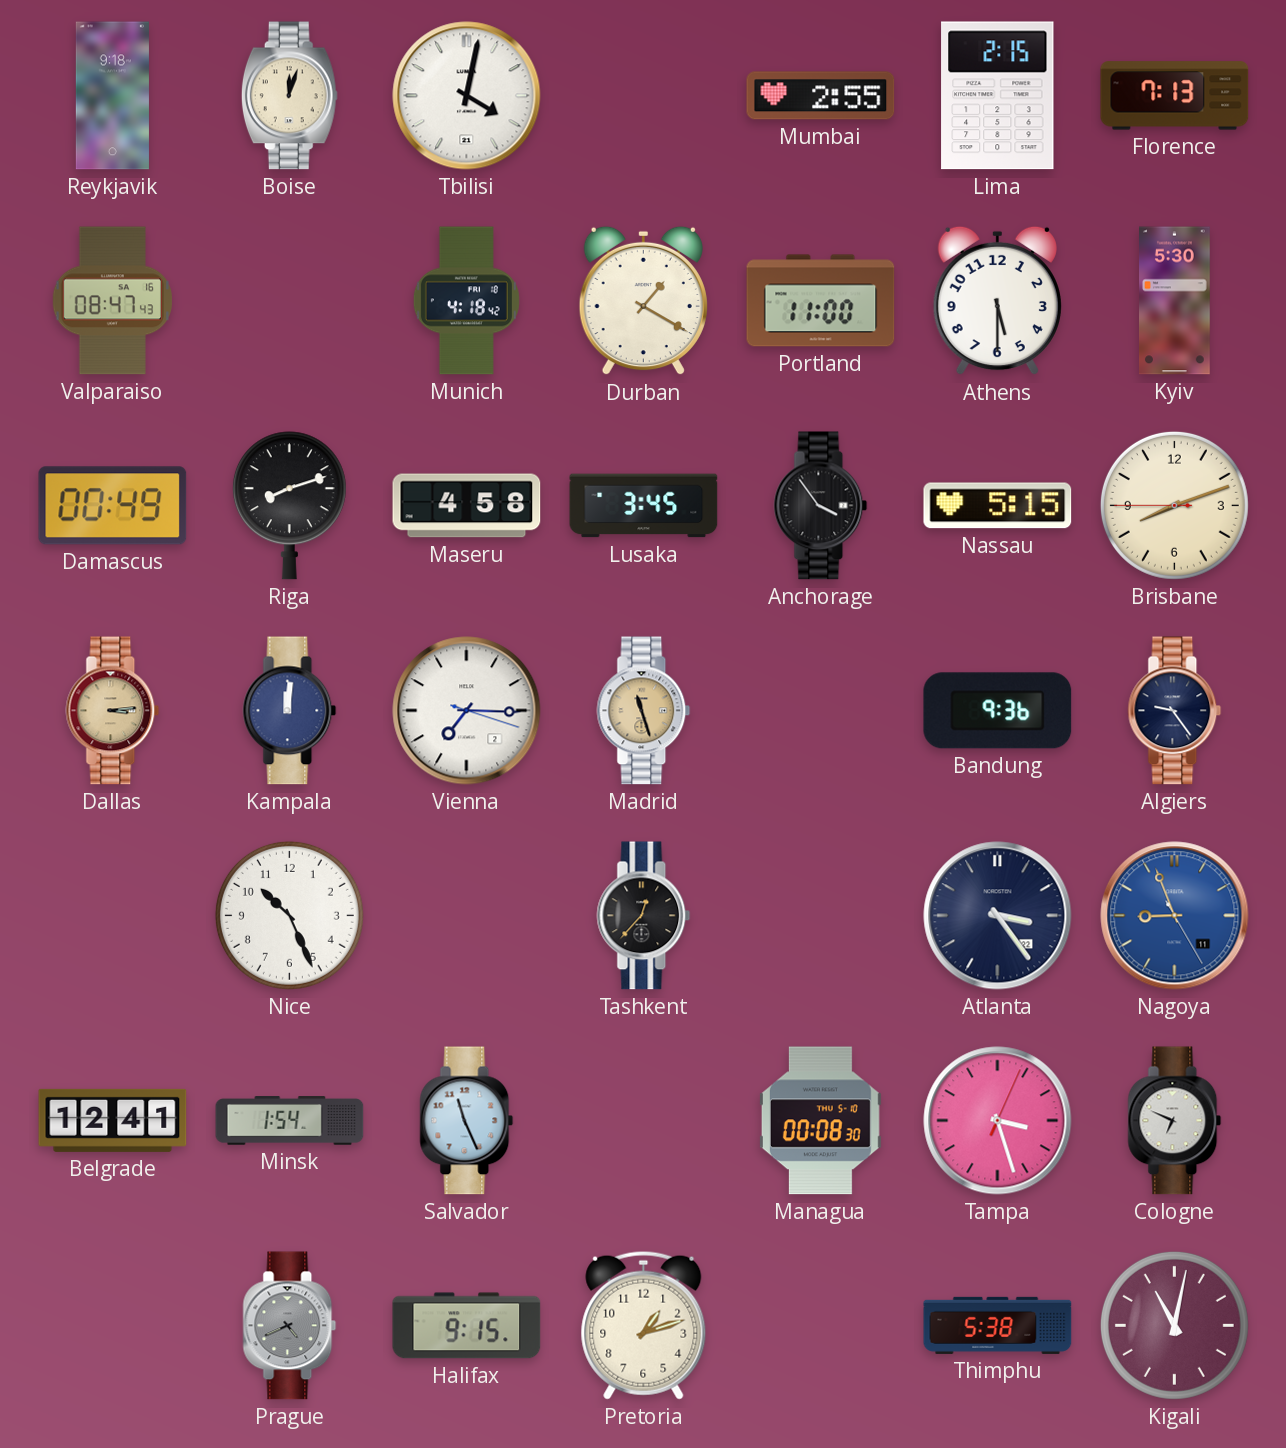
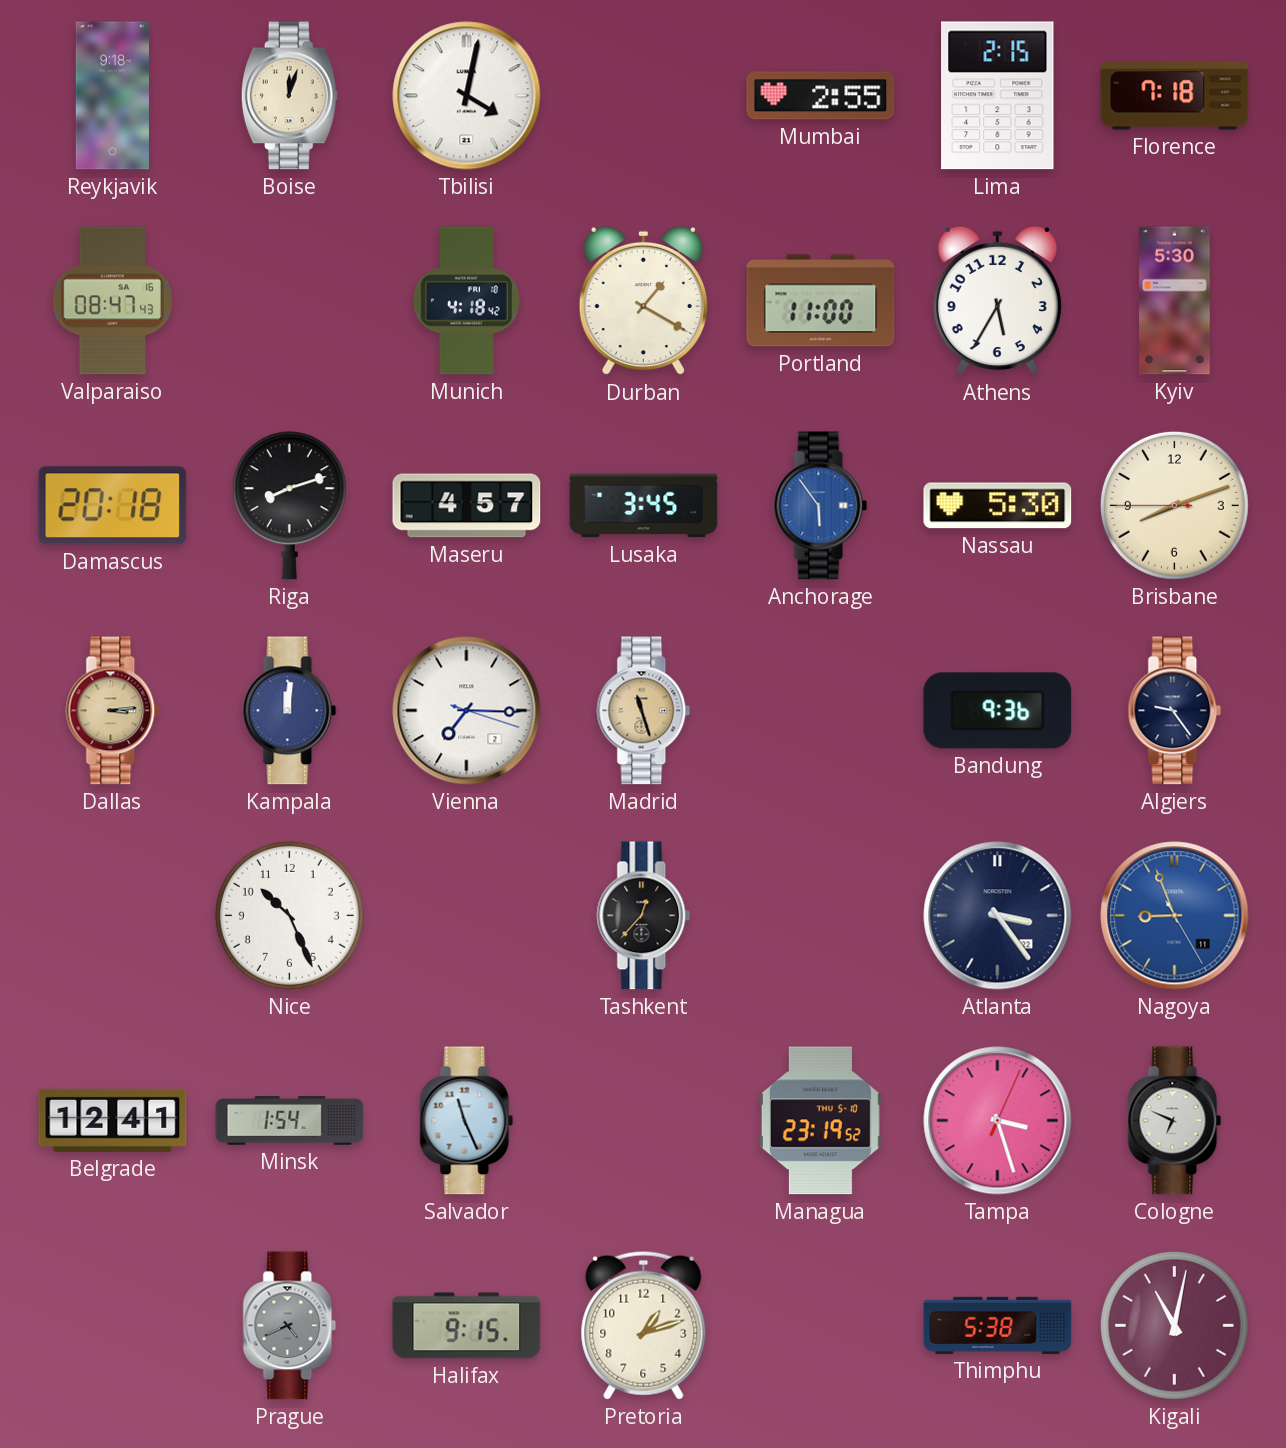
Florence: 7:13 -> 7:18 (1175, 96)
Athens: 5:30 -> 5:35 (997, 301)
Damascus: 00:49 -> 20:18 (113, 506)
Maseru: 4:58 -> 4:57 (467, 506)
Anchorage: 3:54 -> 5:54 (821, 506)
Anchorage dial: black -> blue (821, 506)
Nassau: 5:15 -> 5:30 (998, 506)
Managua: 00:08 -> 23:19 (820, 1121)
